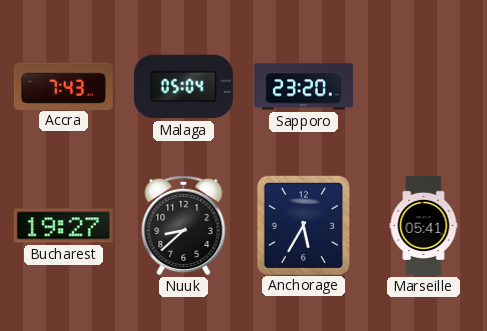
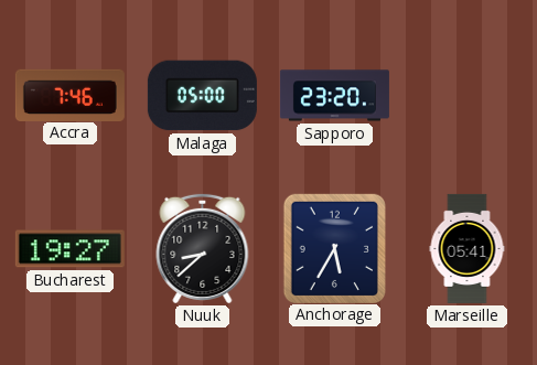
Accra: 7:43 -> 7:46 (69, 95)
Malaga: 05:04 -> 05:00 (202, 96)
